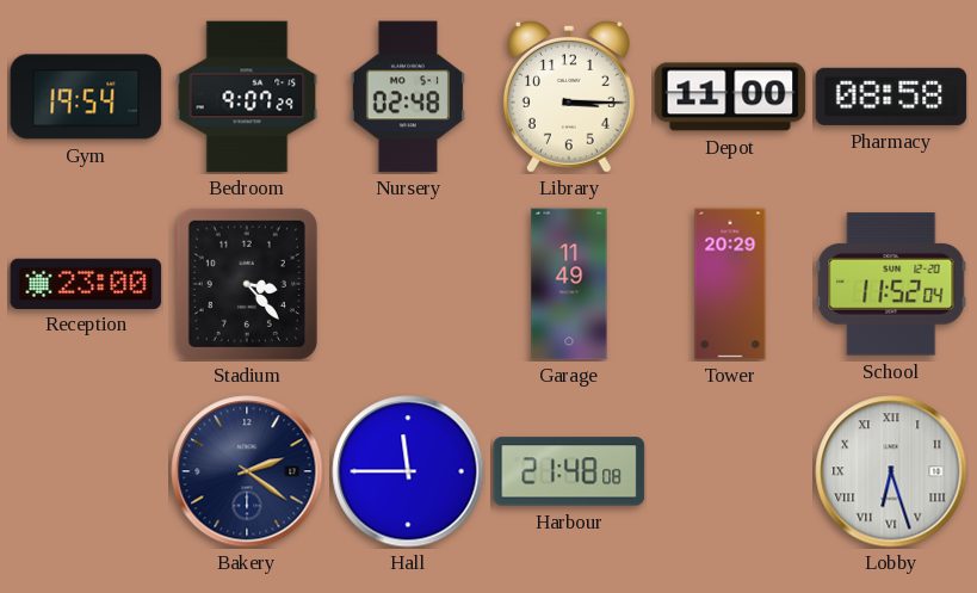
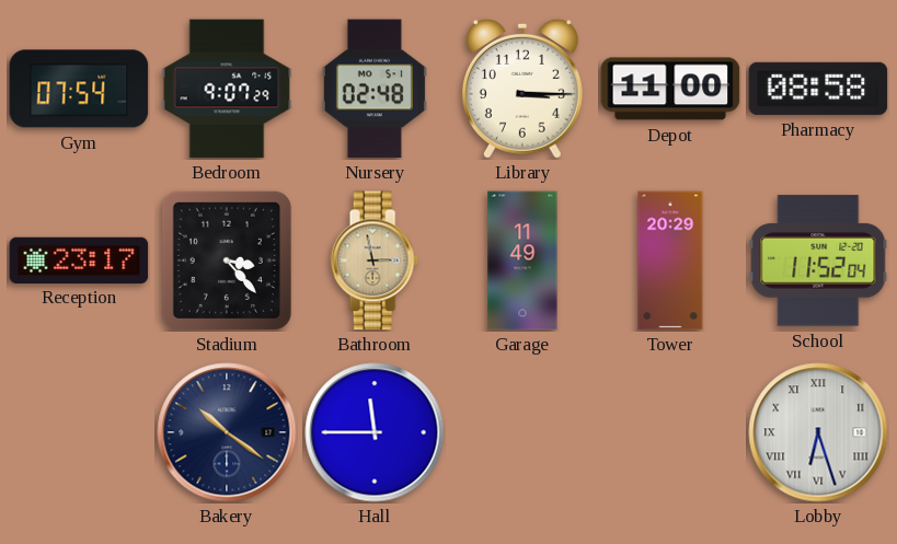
Gym: 19:54 -> 07:54 (79, 89)
Reception: 23:00 -> 23:17 (79, 259)
Bathroom: none -> 2:58 (375, 261)
Bakery: 2:21 -> 10:21 (227, 432)
Harbour: 21:48 -> none (569, 471)
